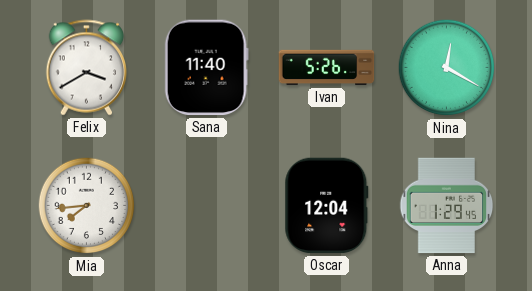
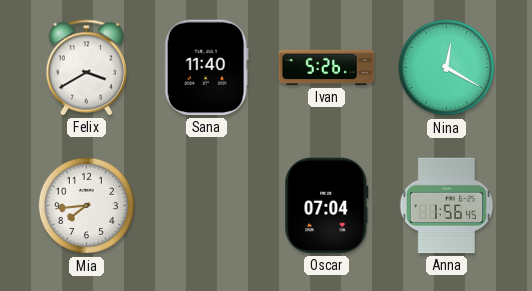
Oscar: 12:04 -> 07:04 (327, 206)
Anna: 1:29 -> 1:56 (447, 206)
